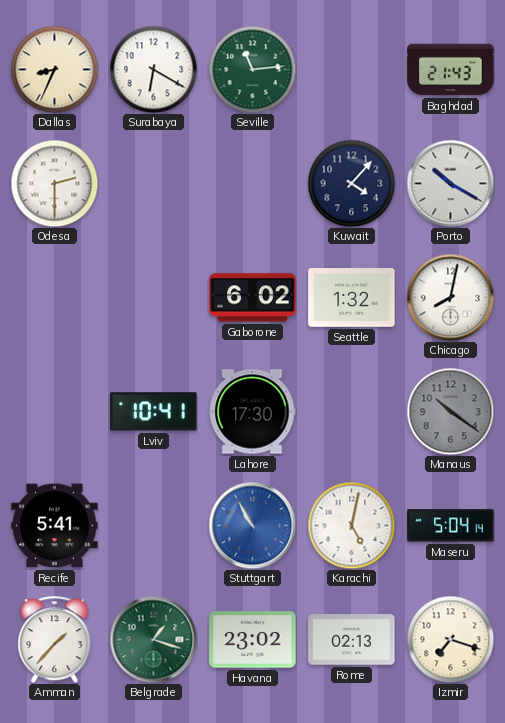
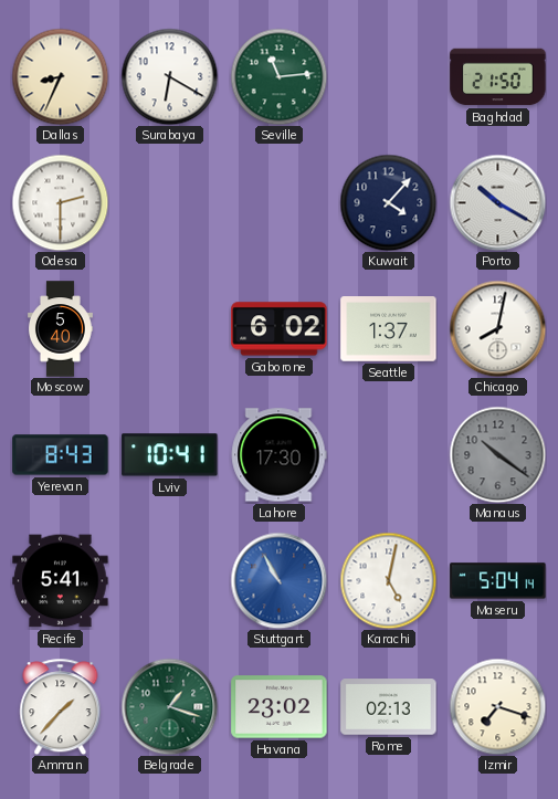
Baghdad: 21:43 -> 21:50 (498, 77)
Moscow: none -> 5:40 (61, 329)
Seattle: 1:32 -> 1:37 (389, 329)
Yerevan: none -> 8:43 (61, 455)
